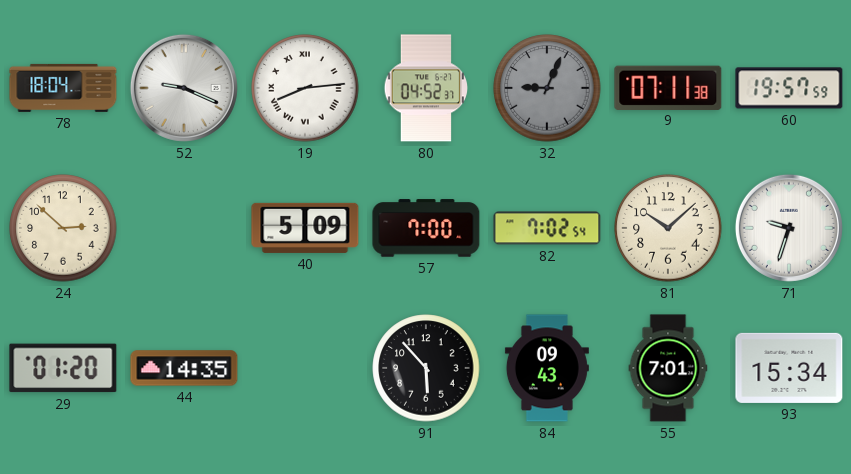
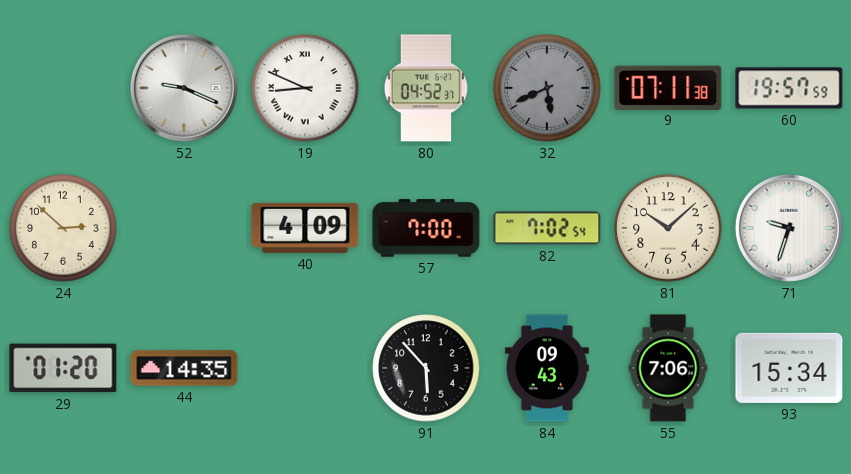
78: 18:04 -> none (63, 88)
19: 8:14 -> 8:49 (305, 88)
32: 9:04 -> 5:41 (547, 88)
40: 5:09 -> 4:09 (305, 228)
55: 7:01 -> 7:06 (668, 368)
